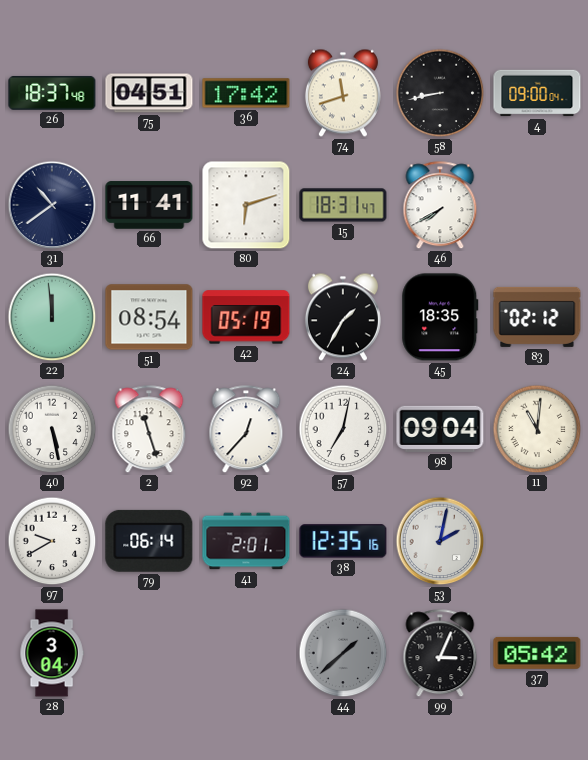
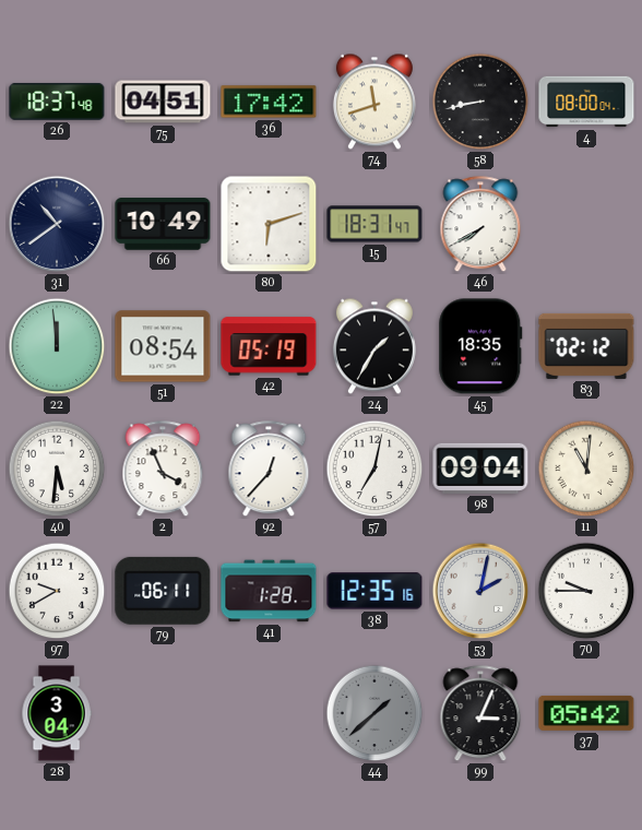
4: 09:00 -> 08:00 (586, 102)
66: 11:41 -> 10:49 (163, 224)
40: 5:28 -> 5:31 (57, 469)
2: 11:27 -> 3:56 (163, 470)
79: 06:14 -> 06:11 (163, 591)
41: 2:01 -> 1:28 (269, 591)
70: none -> 9:45 (586, 591)
